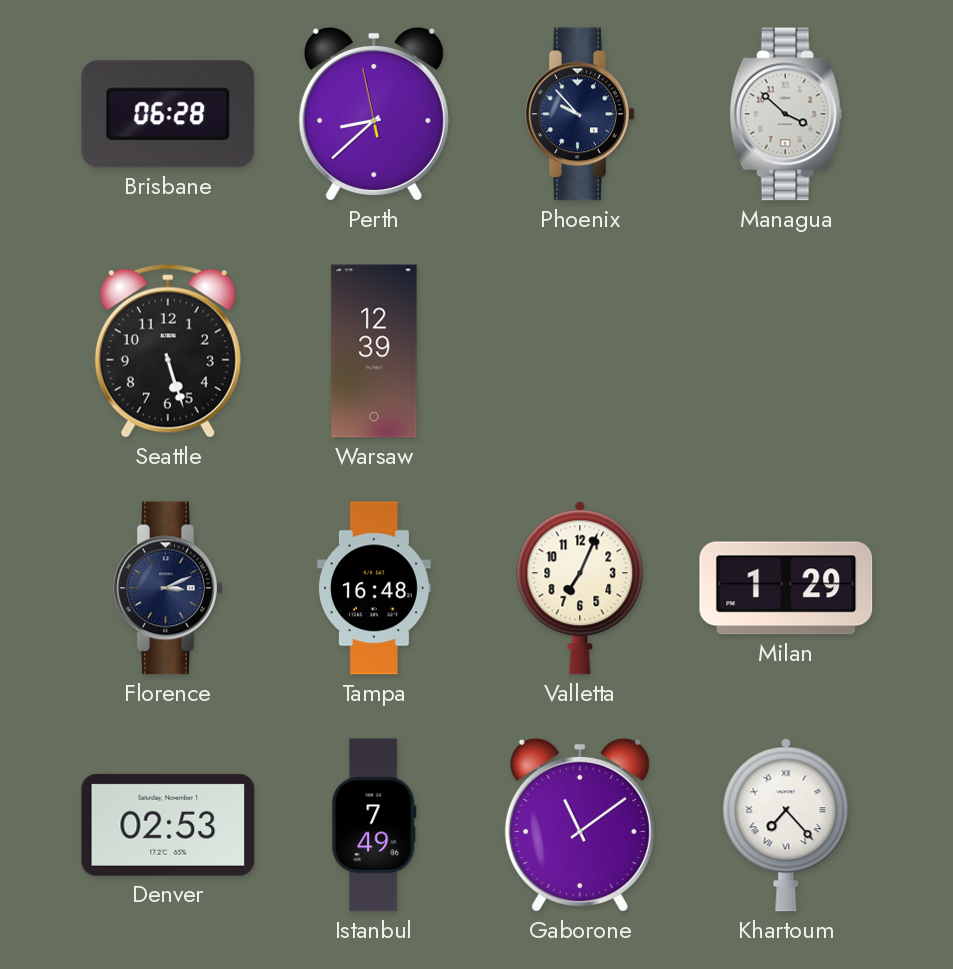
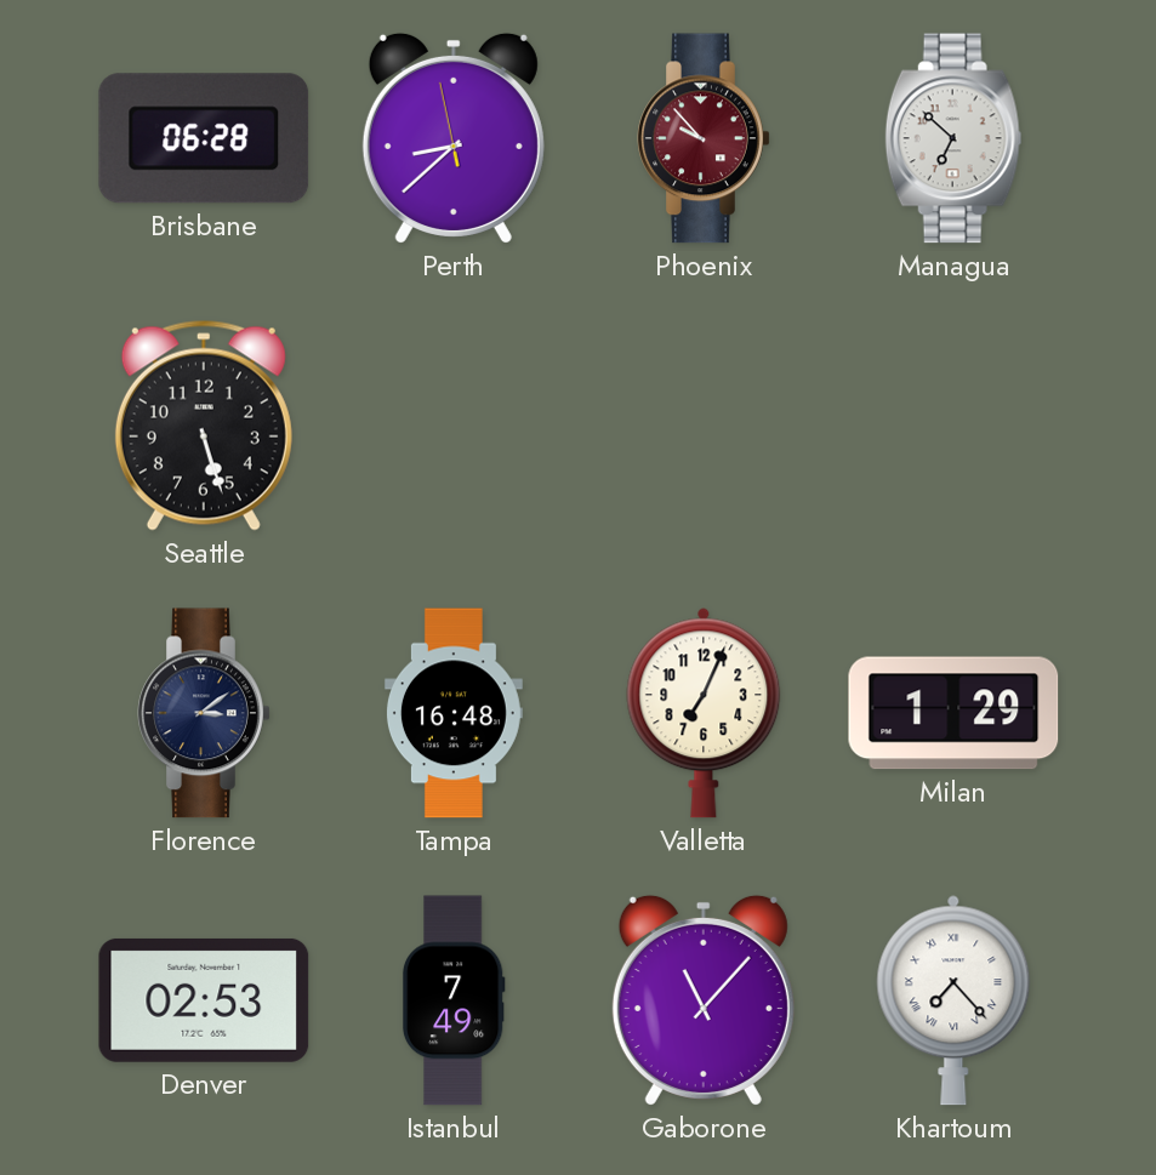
Phoenix dial: navy -> burgundy (704, 138)
Managua: 3:52 -> 6:52 (953, 138)
Warsaw: 12:39 -> none (374, 351)
Florence: 3:11 -> 3:09 (204, 713)
Gaborone: 11:09 -> 11:07 (704, 1000)
